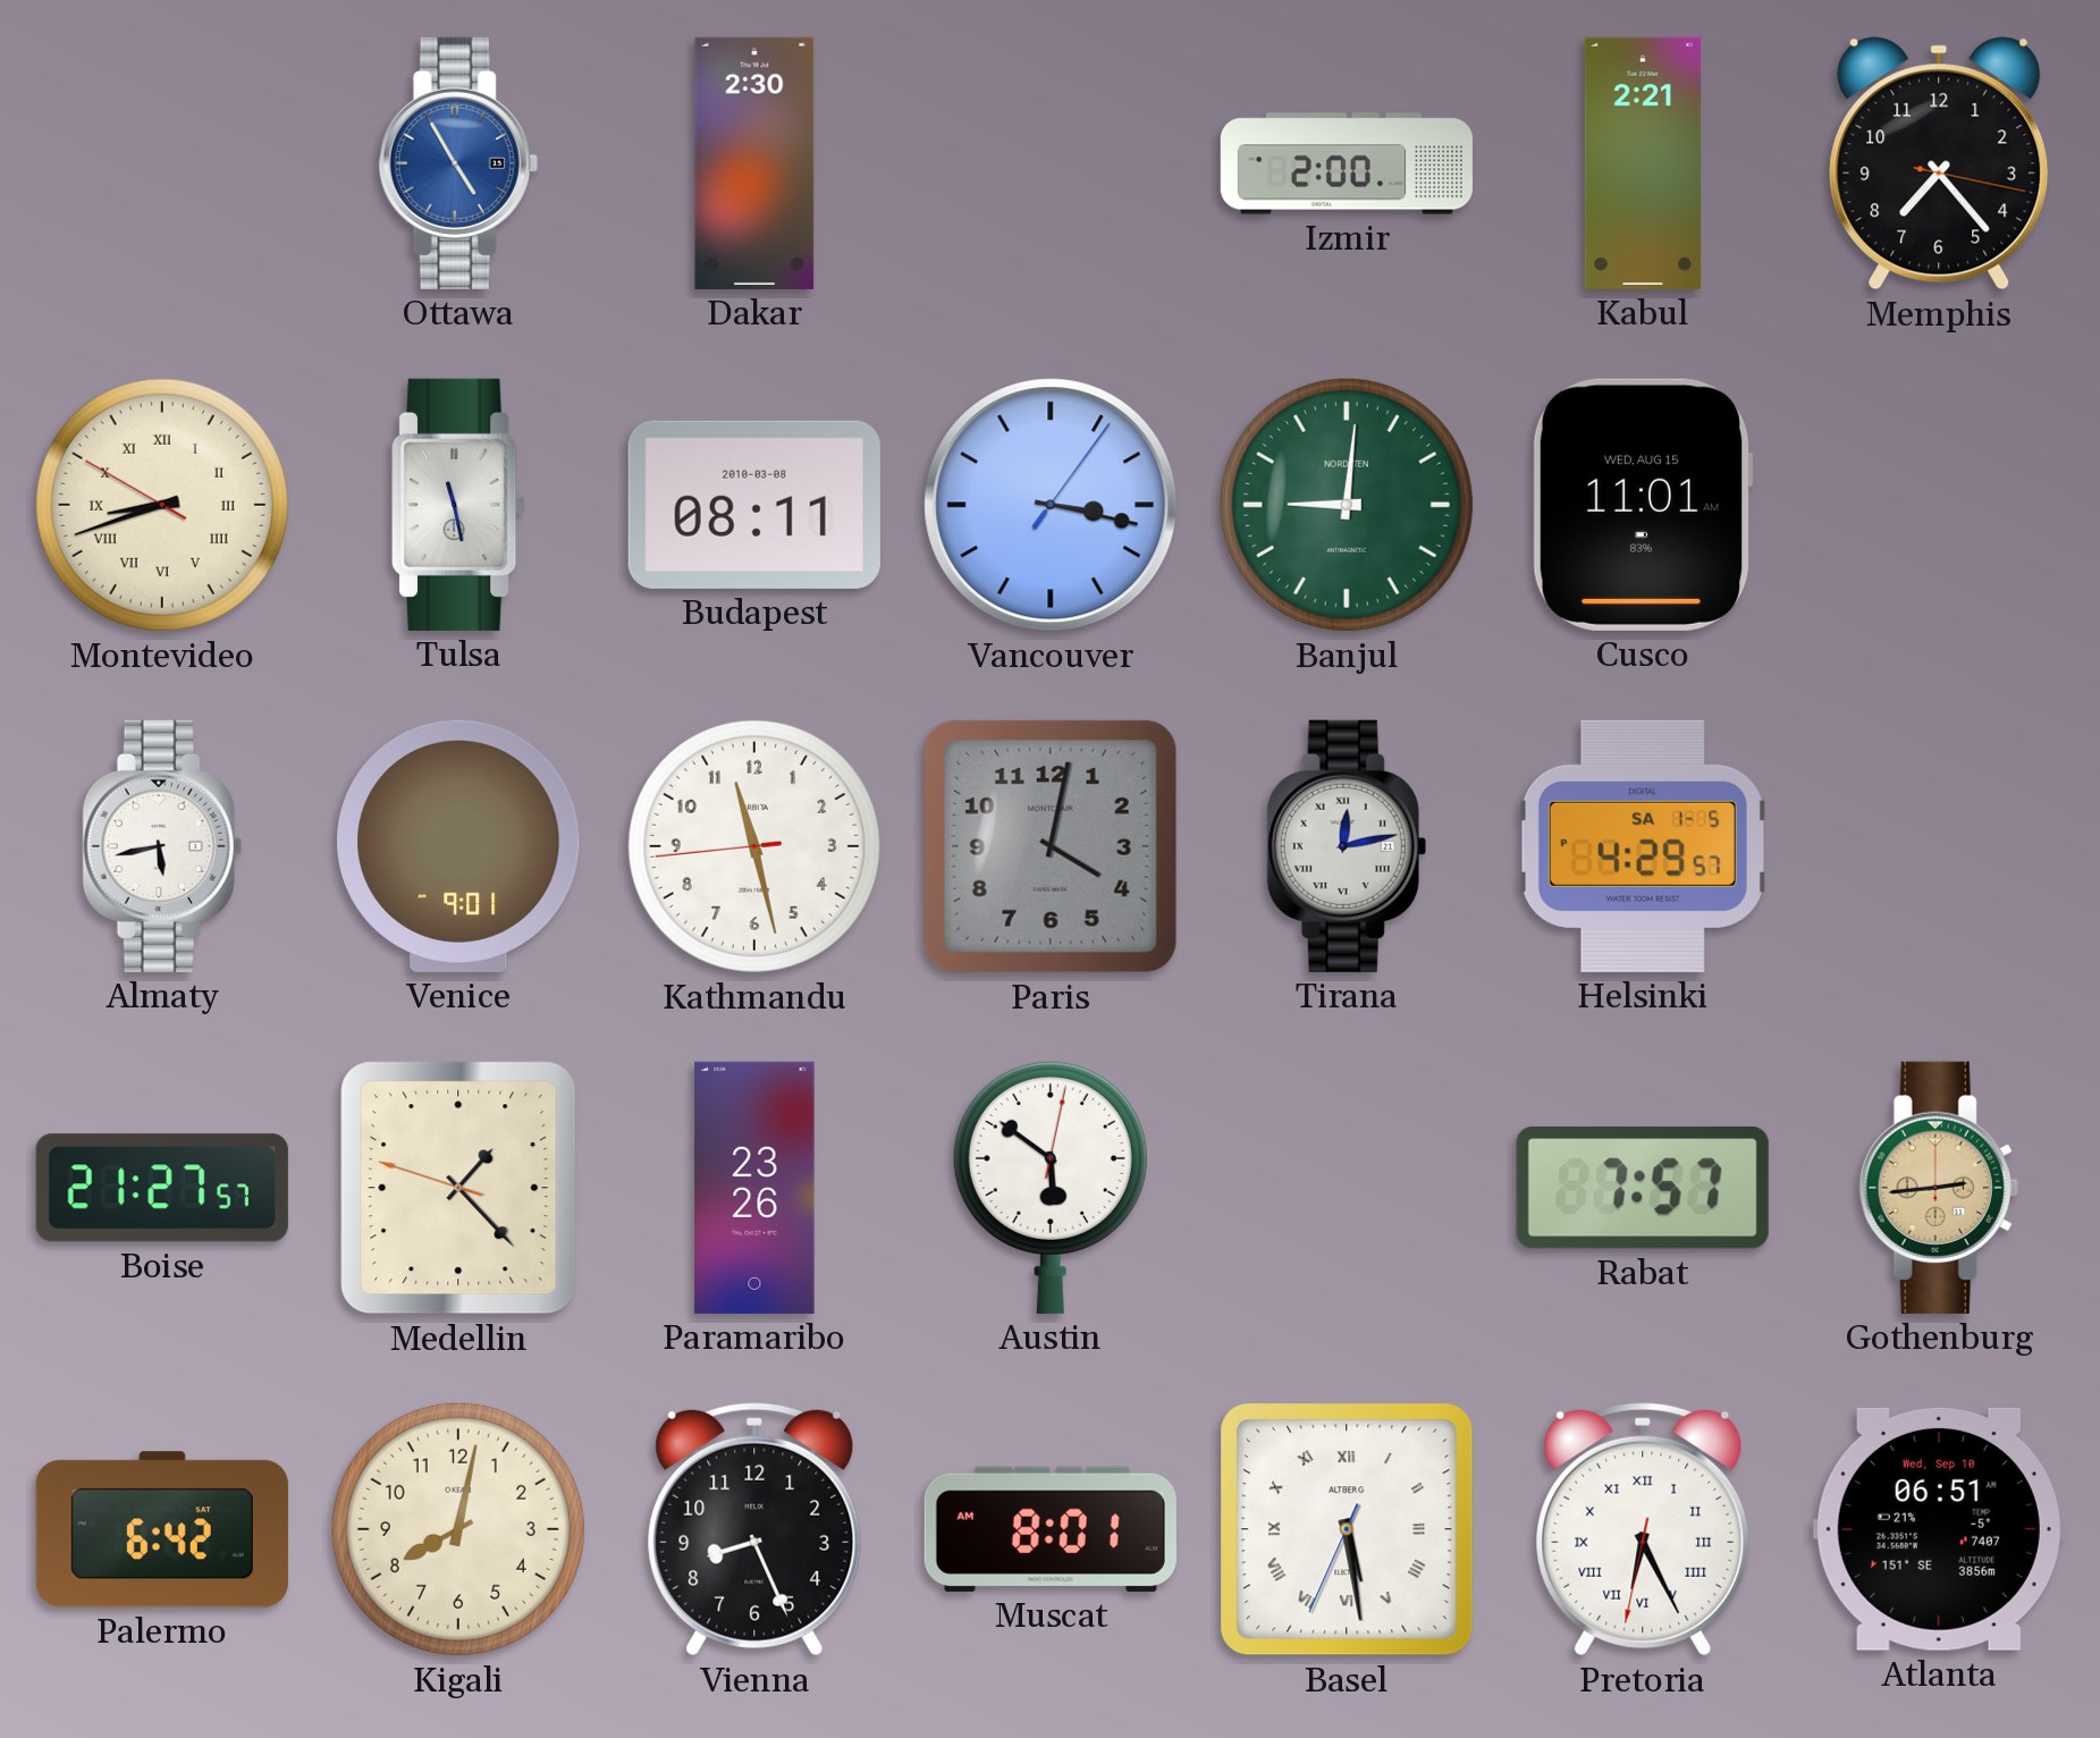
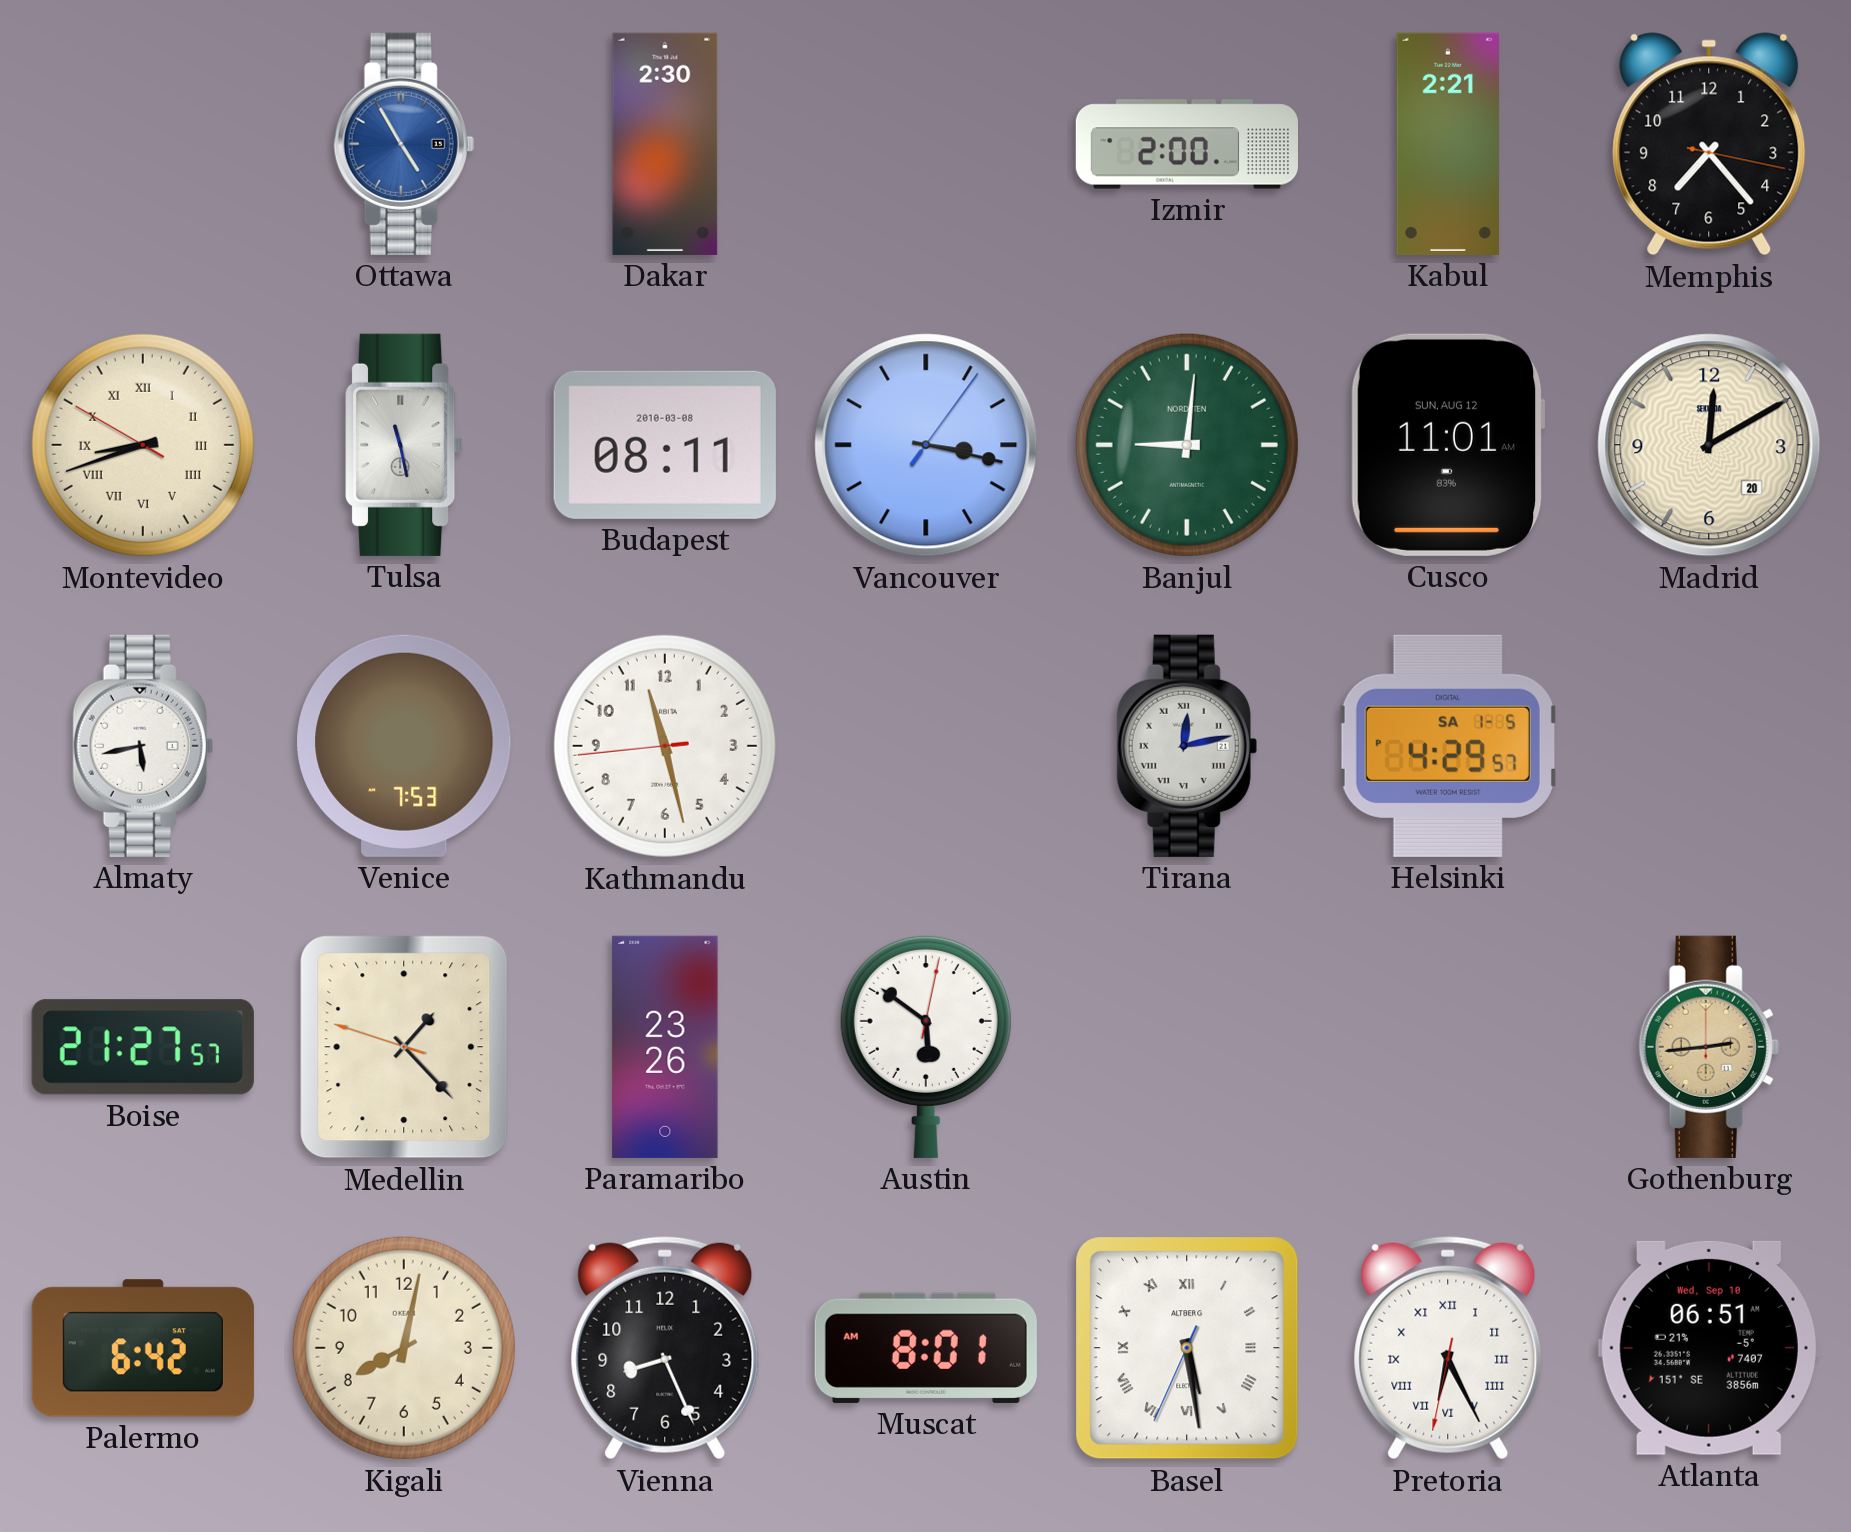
Cusco date: WED, AUG 15 -> SUN, AUG 12 (1448, 445)
Madrid: none -> 12:10 (1709, 445)
Venice: 9:01 -> 7:53 (405, 746)
Paris: 4:02 -> none (1051, 846)
Rabat: 7:57 -> none (1643, 1188)
